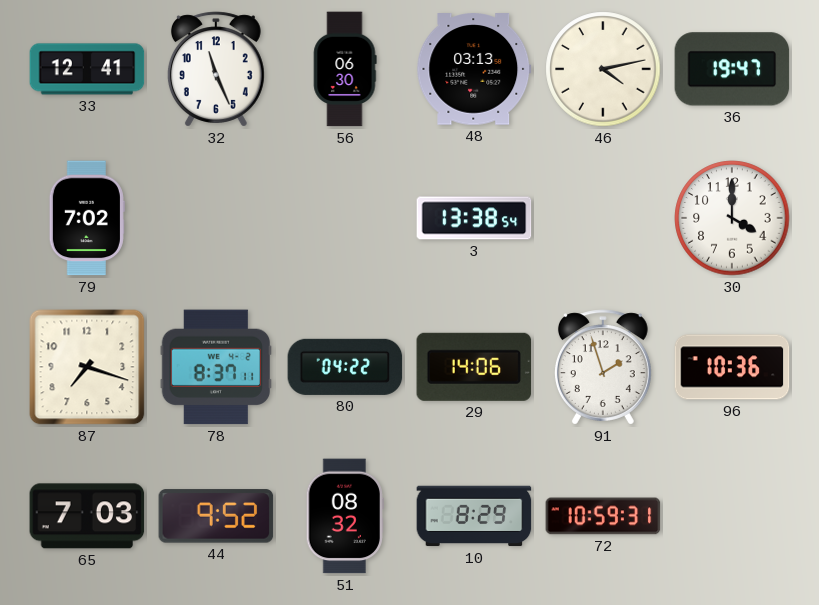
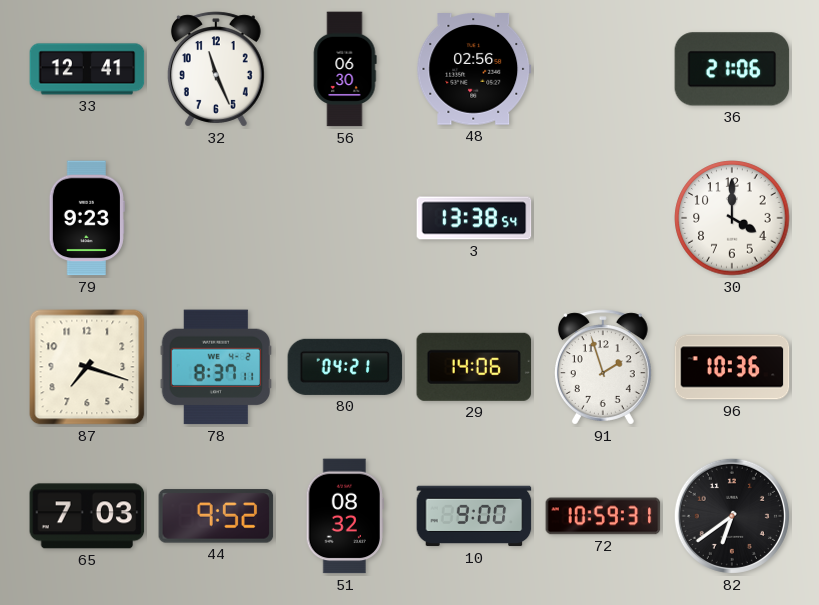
48: 03:13 -> 02:56 (474, 69)
46: 4:13 -> none (603, 69)
36: 19:47 -> 21:06 (732, 69)
79: 7:02 -> 9:23 (87, 218)
80: 04:22 -> 04:21 (345, 367)
10: 8:29 -> 9:00 (474, 516)
82: none -> 6:39 (732, 516)
